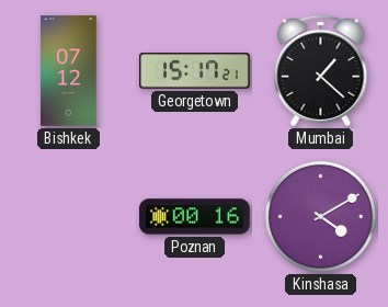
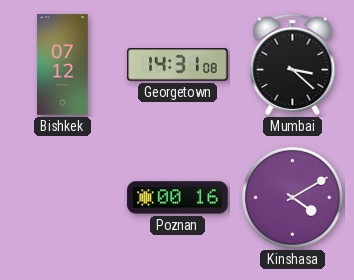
Georgetown: 15:17 -> 14:31 (178, 65)
Mumbai: 1:22 -> 3:22 (293, 64)
